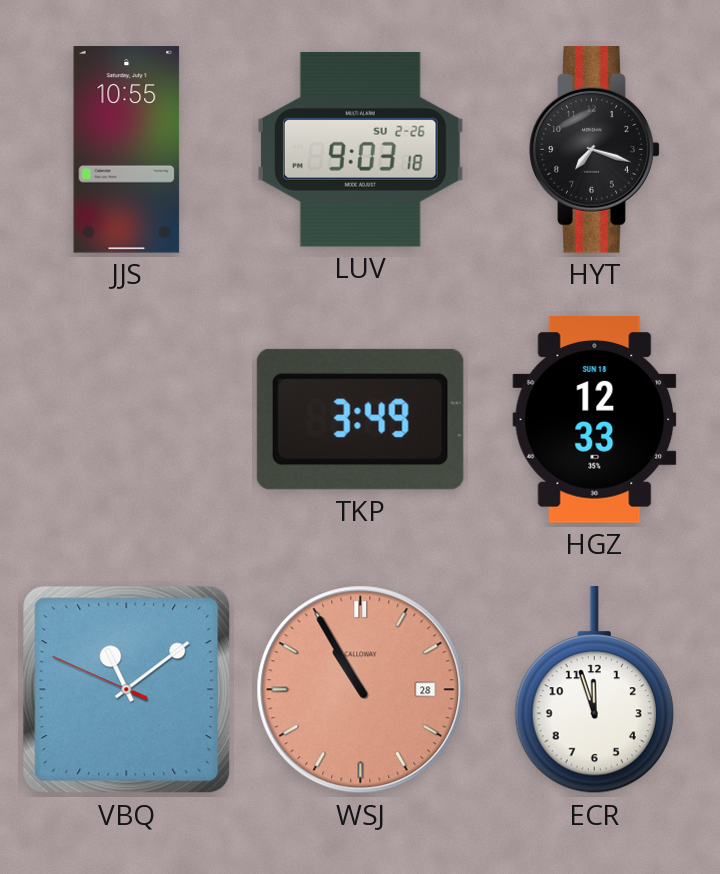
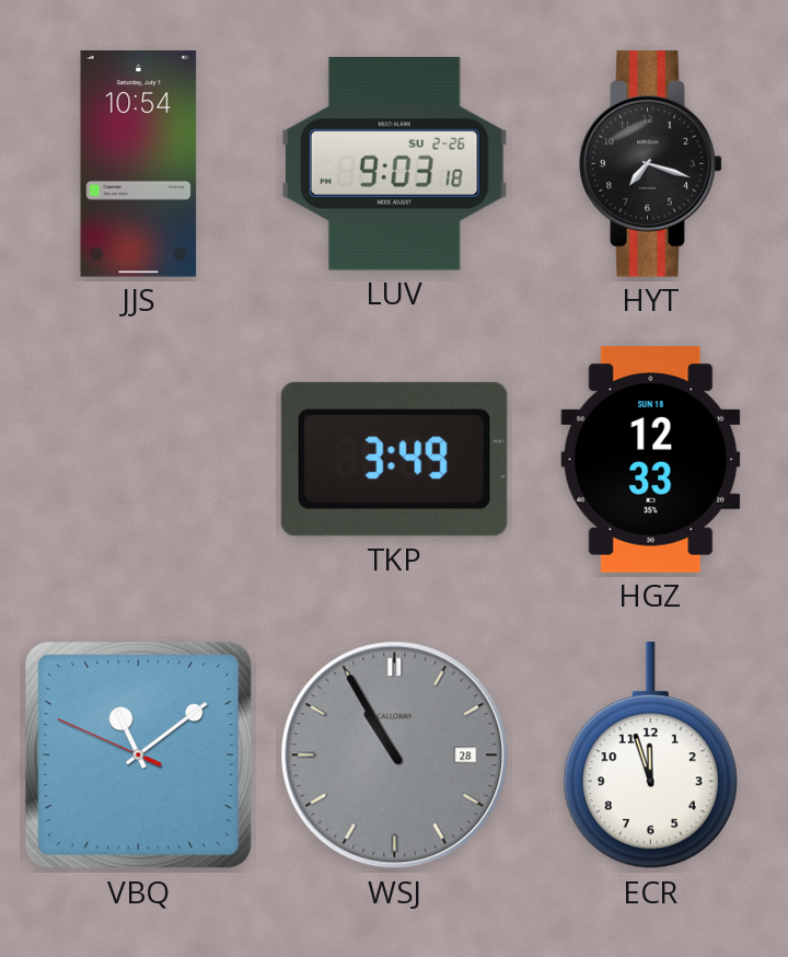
JJS: 10:55 -> 10:54 (139, 164)
WSJ dial: salmon -> grey (395, 756)
